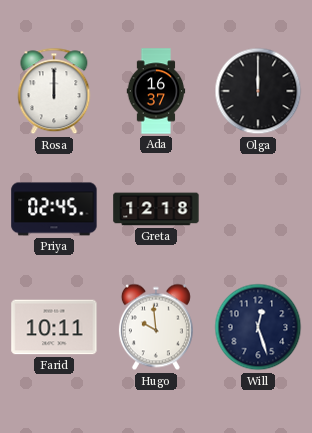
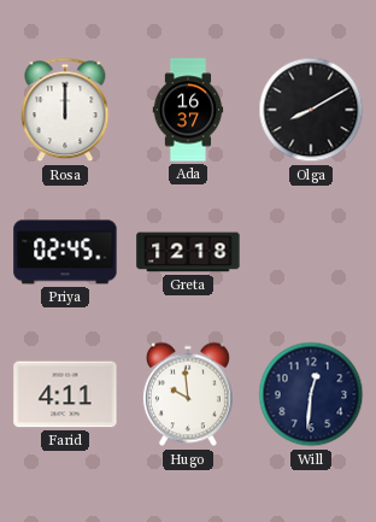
Olga: 12:00 -> 8:10 (311, 110)
Farid: 10:11 -> 4:11 (65, 394)
Will: 12:27 -> 12:31 (311, 394)
